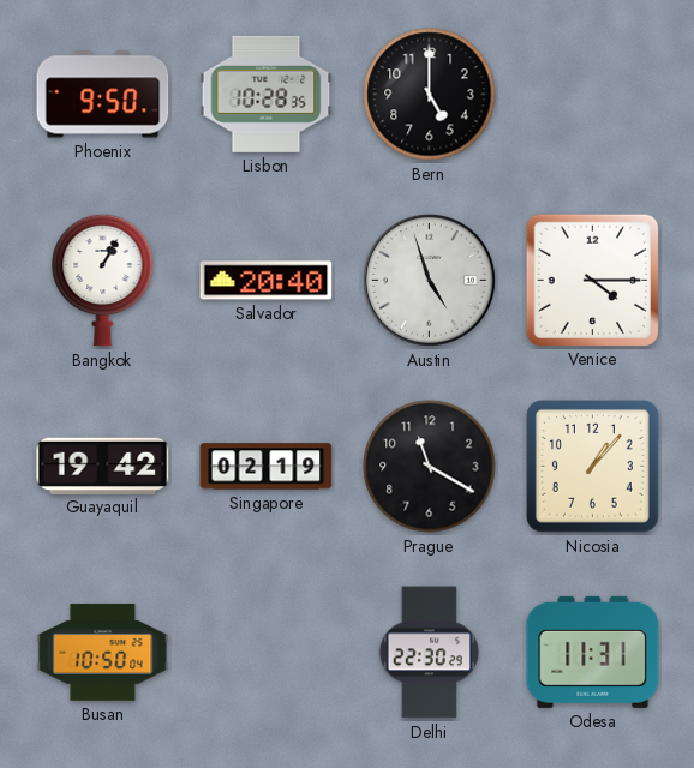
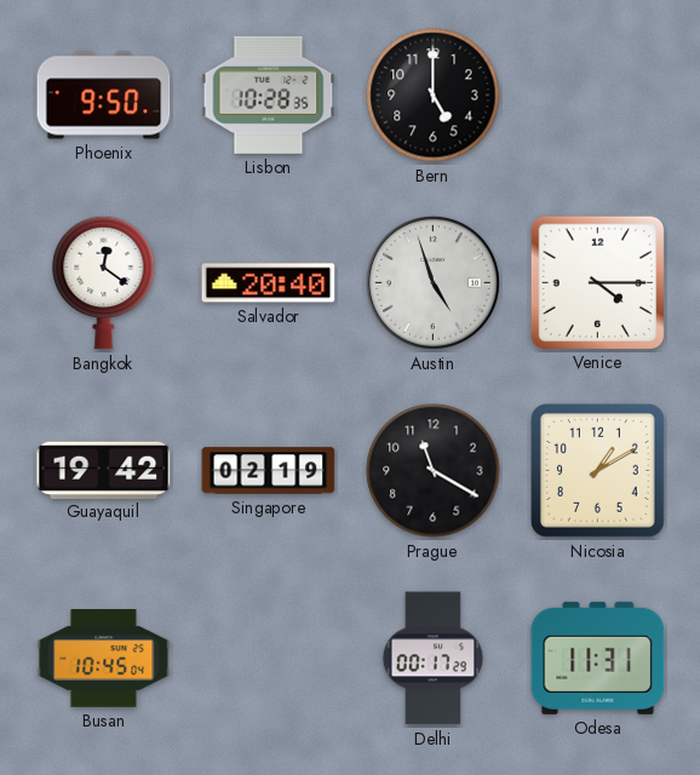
Bangkok: 1:05 -> 12:21 (104, 282)
Nicosia: 1:07 -> 1:10 (598, 471)
Busan: 10:50 -> 10:45 (104, 659)
Delhi: 22:30 -> 00:17 (432, 659)
